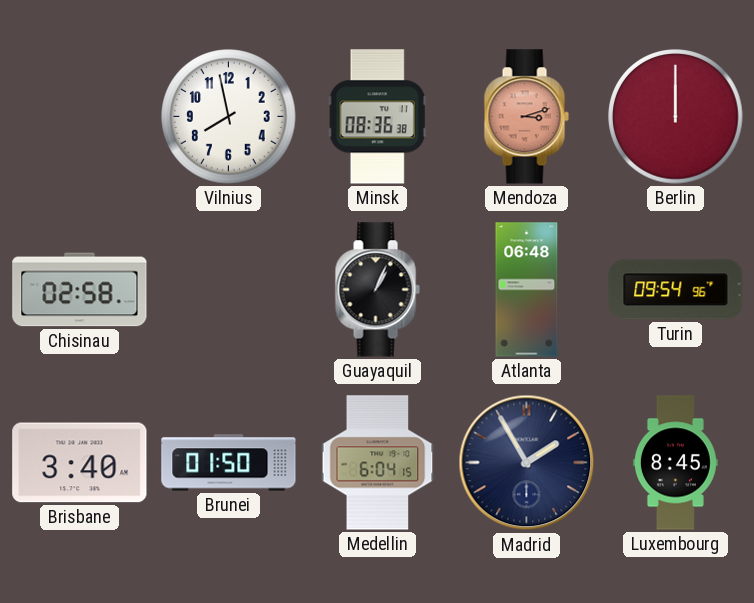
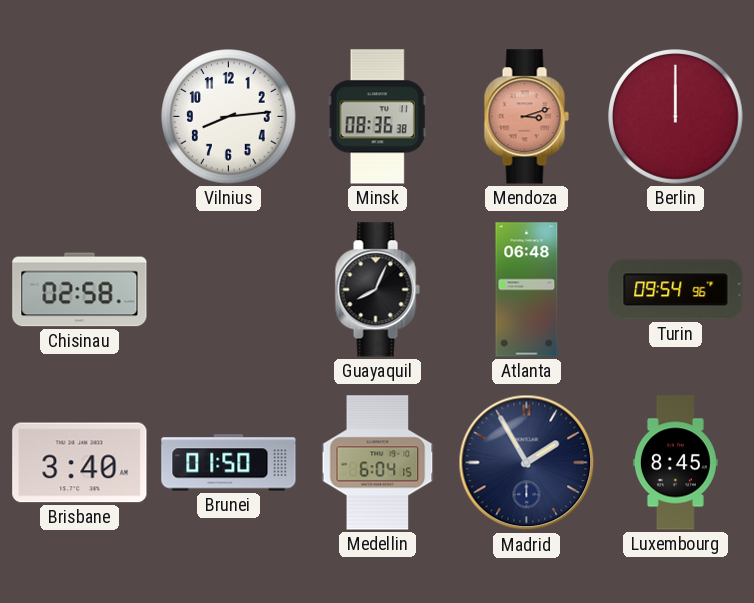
Vilnius: 7:58 -> 8:14 (229, 117)
Guayaquil: 1:04 -> 8:04 (377, 290)
